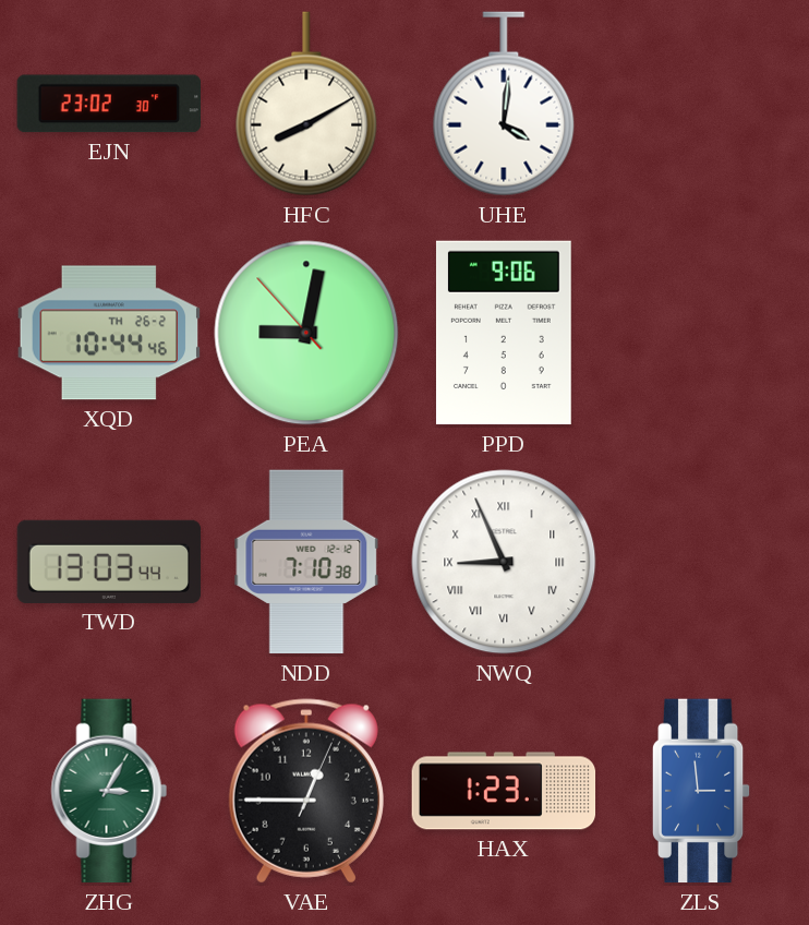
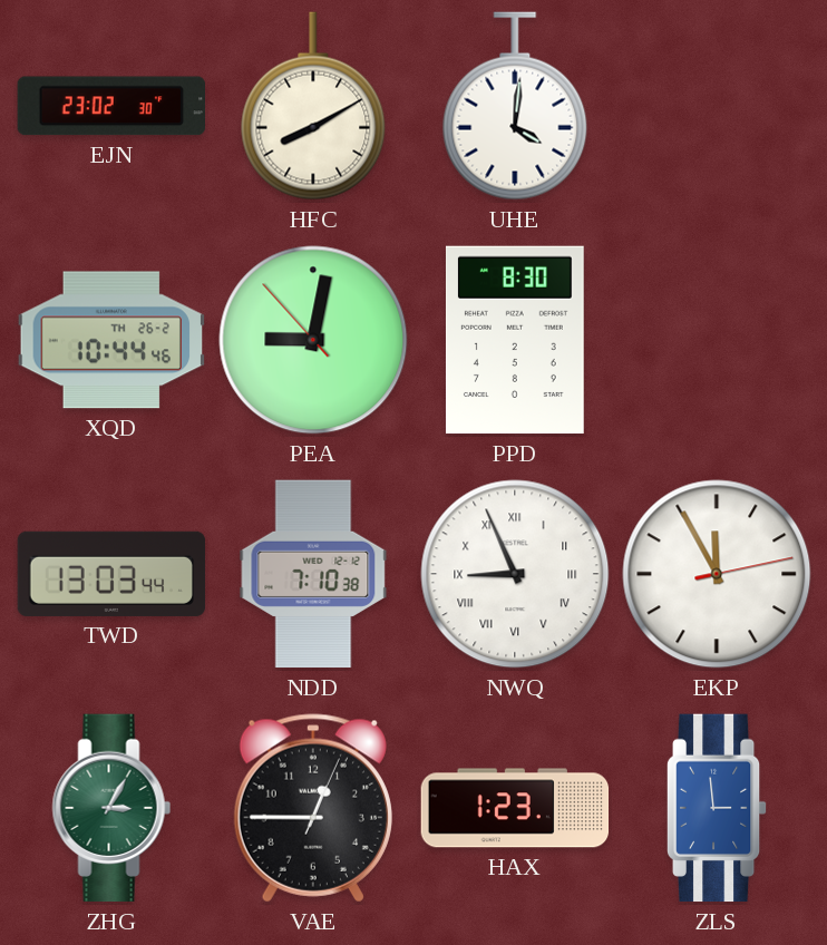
PPD: 9:06 -> 8:30 (515, 340)
EKP: none -> 11:55 (717, 574)
